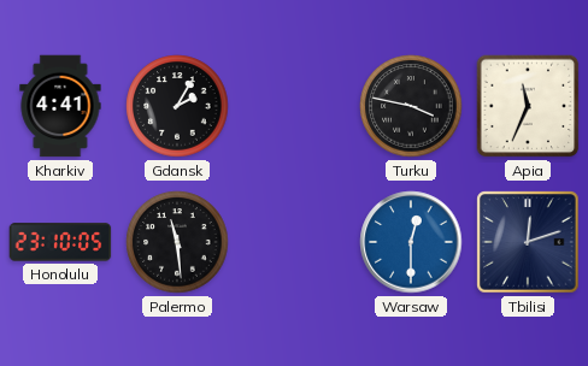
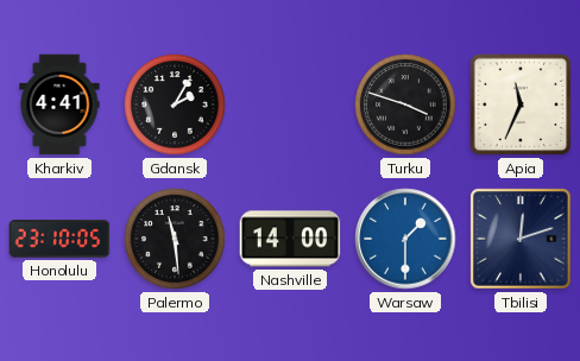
Turku: 3:47 -> 3:48 (405, 104)
Nashville: none -> 14:00 (290, 239)
Warsaw: 12:30 -> 1:30 (405, 239)
